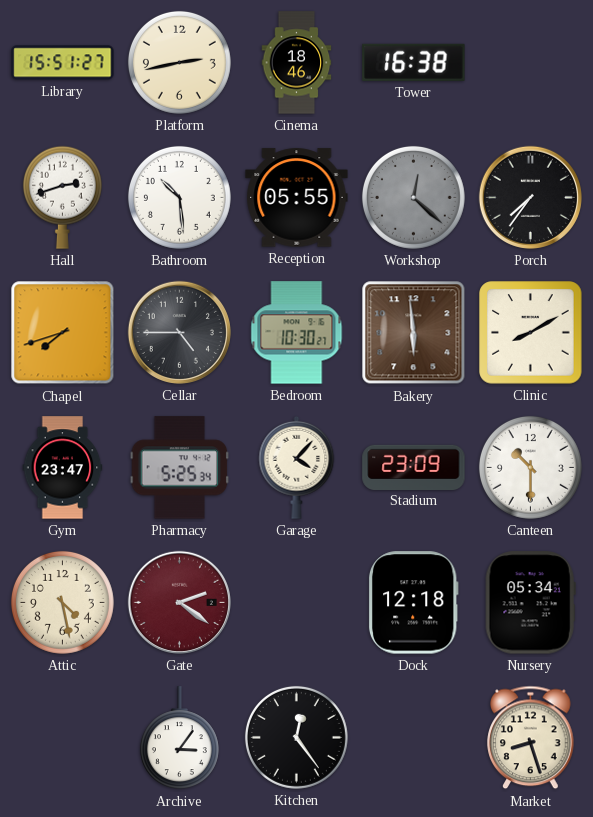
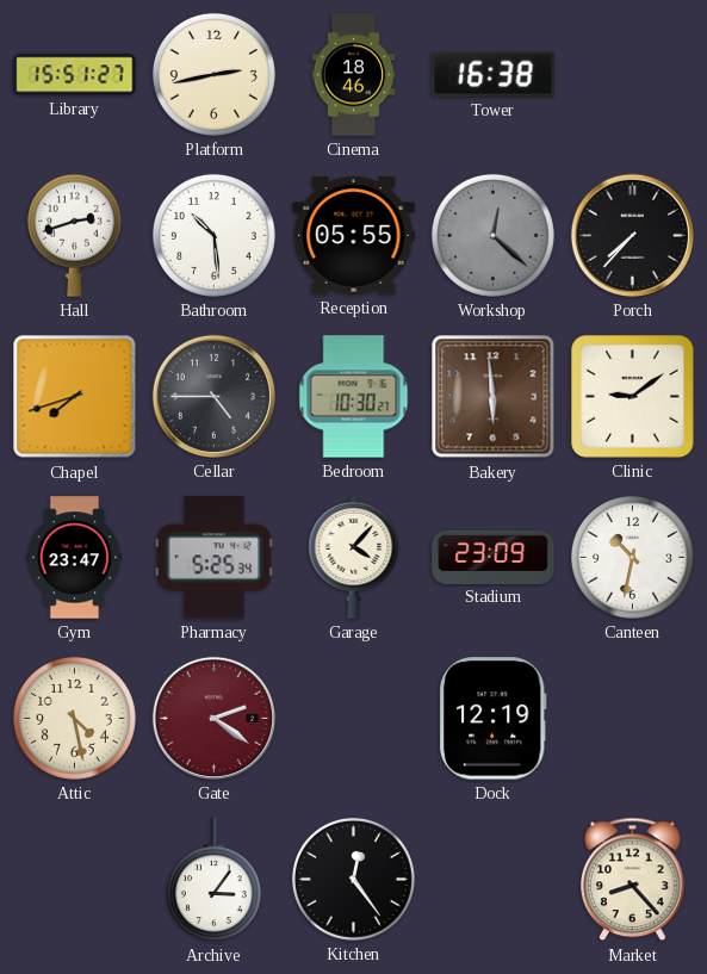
Porch: 7:36 -> 7:37 (632, 235)
Clinic: 8:10 -> 9:09 (633, 397)
Canteen: 10:30 -> 10:32 (632, 557)
Dock: 12:18 -> 12:19 (492, 719)
Nursery: 05:34 -> none (530, 603)
Market: 8:27 -> 8:23 (633, 880)
